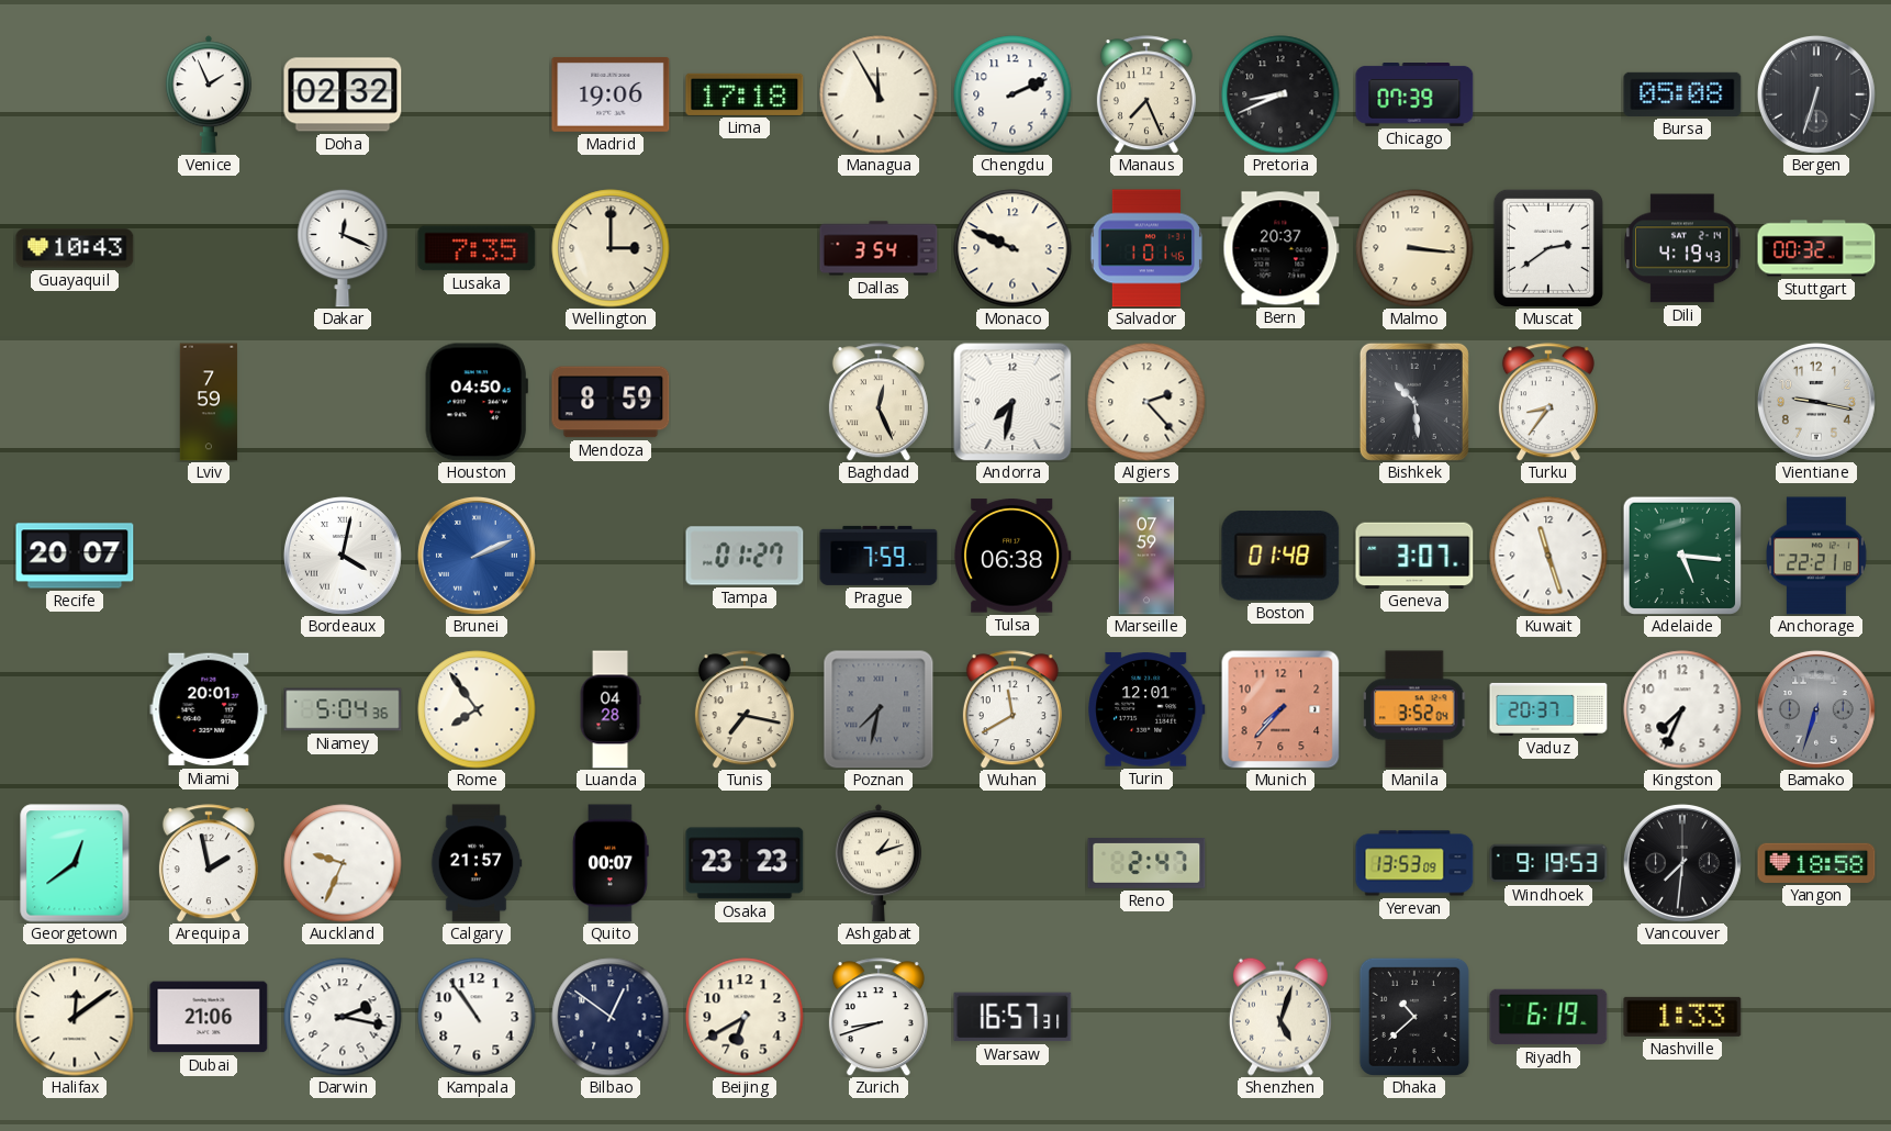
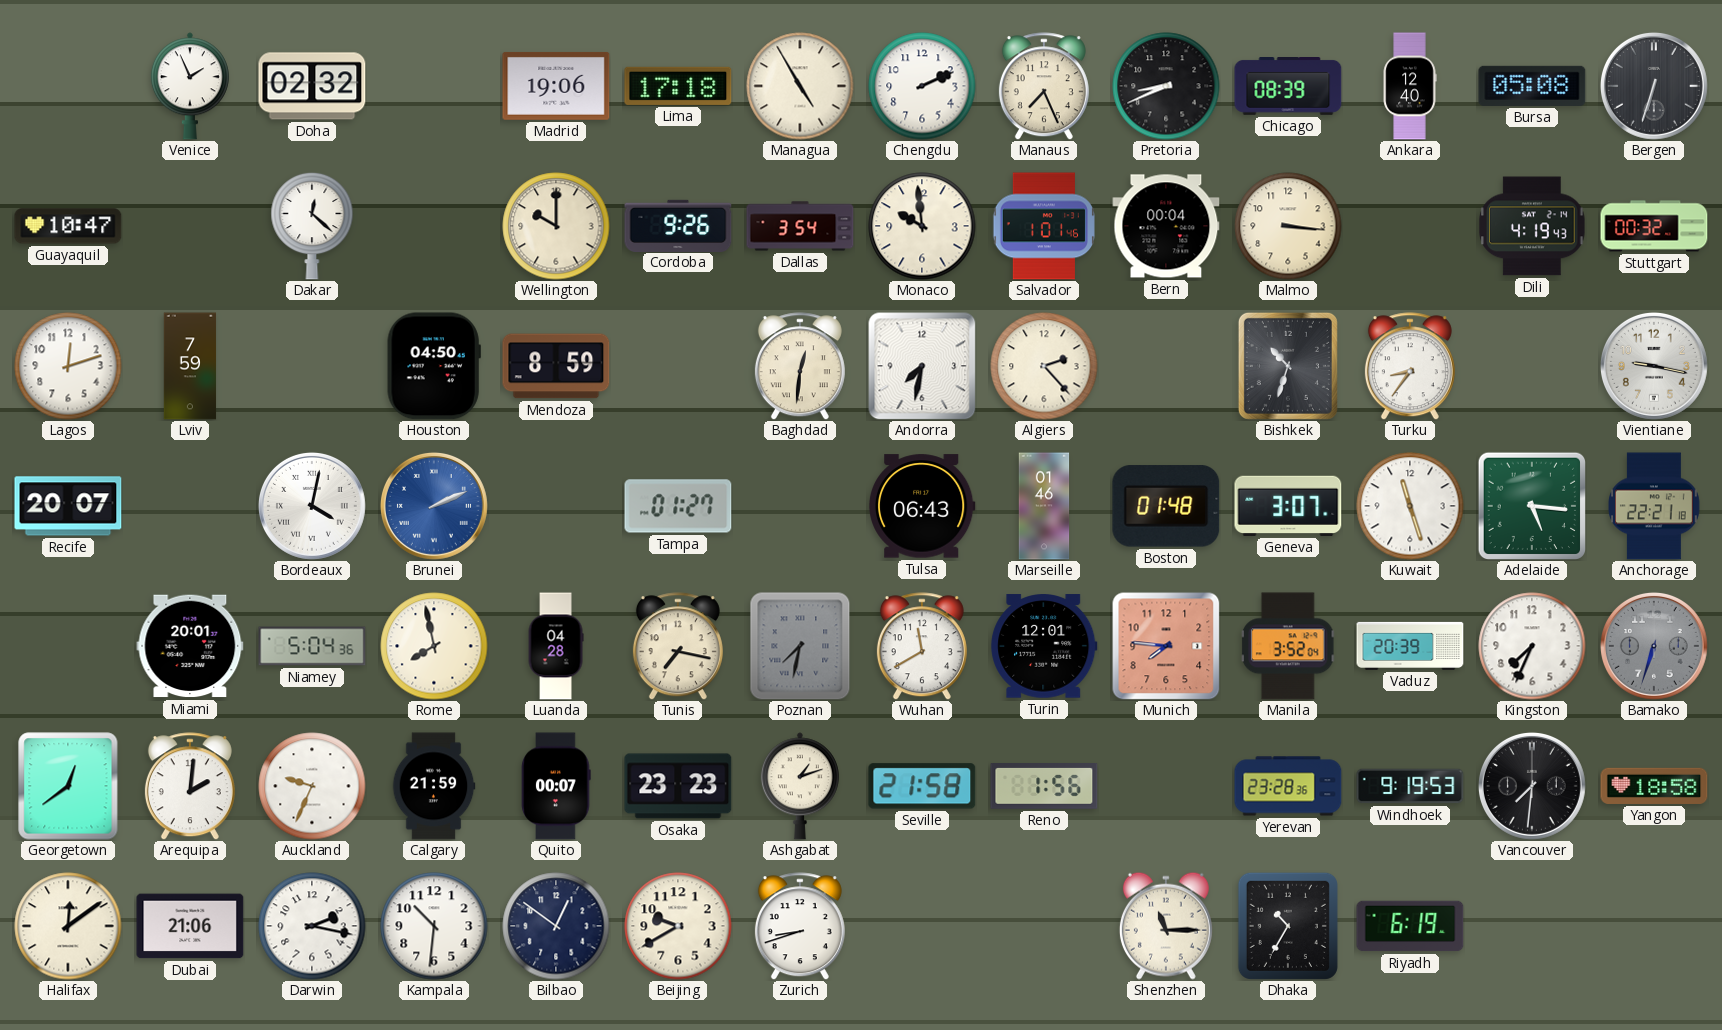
Managua: 11:55 -> 4:55 (800, 86)
Chicago: 07:39 -> 08:39 (1288, 87)
Ankara: none -> 12:40 (1410, 86)
Guayaquil: 10:43 -> 10:47 (68, 226)
Dakar: 12:19 -> 12:22 (312, 226)
Lusaka: 7:35 -> none (477, 248)
Wellington: 3:00 -> 10:00 (556, 226)
Cordoba: none -> 9:26 (678, 225)
Monaco: 9:49 -> 9:59 (922, 226)
Bern: 20:37 -> 00:04 (1166, 226)
Muscat: 2:39 -> none (1548, 248)
Lagos: none -> 12:12 (68, 366)
Baghdad: 12:26 -> 12:31 (800, 366)
Bishkek: 10:29 -> 10:33 (1288, 366)
Prague: 7:59 -> none (879, 556)
Tulsa: 06:38 -> 06:43 (922, 506)
Marseille: 07:59 -> 01:46 (1044, 506)
Rome: 7:54 -> 7:58 (434, 646)
Munich: 7:37 -> 7:46 (1166, 646)
Vaduz: 20:37 -> 20:39 (1410, 646)
Arequipa: 1:58 -> 2:01 (190, 786)
Calgary: 21:57 -> 21:59 (434, 786)
Seville: none -> 21:58 (922, 786)
Reno: 2:47 -> 1:56 (1044, 787)
Yerevan: 13:53 -> 23:28 (1288, 786)
Kampala: 10:54 -> 10:31 (434, 926)
Beijing: 6:40 -> 9:40 (678, 926)
Warsaw: 16:57 -> none (1012, 1017)
Shenzhen: 5:03 -> 11:15 (1166, 926)
Dhaka: 10:38 -> 10:35 (1288, 926)
Nashville: 1:33 -> none (1682, 1017)
